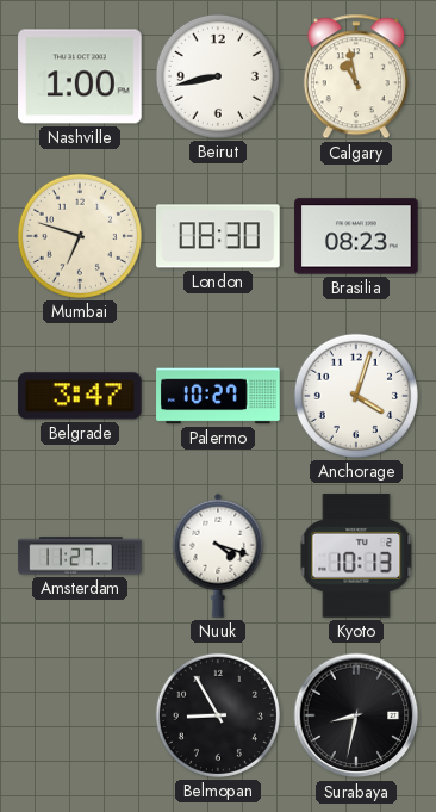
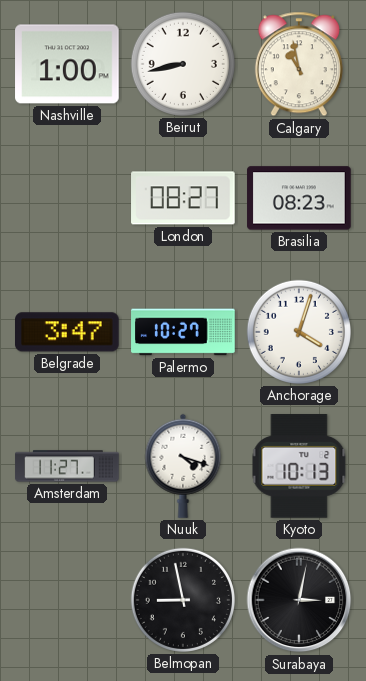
Mumbai: 6:48 -> none (80, 236)
London: 08:30 -> 08:27 (183, 198)
Belmopan: 8:55 -> 8:58 (183, 600)
Surabaya: 8:32 -> 3:02 (299, 600)
